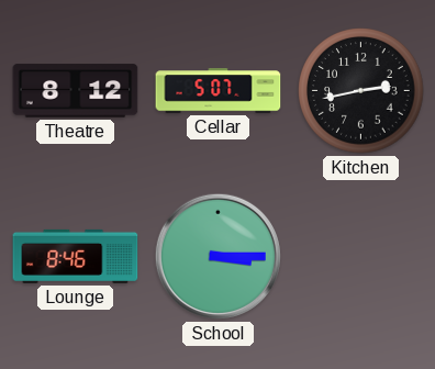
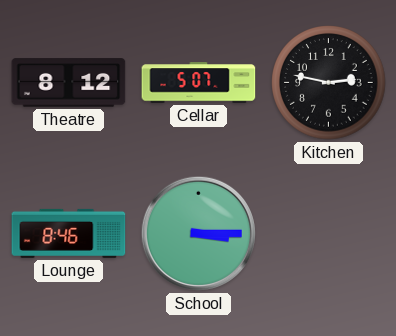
Kitchen: 2:43 -> 2:47 (329, 83)
